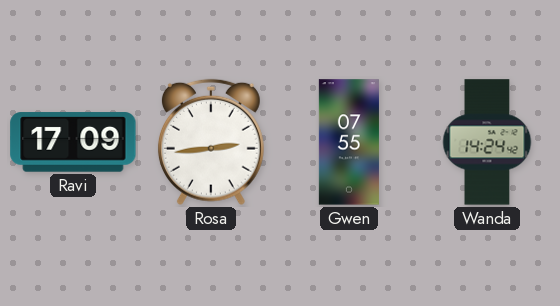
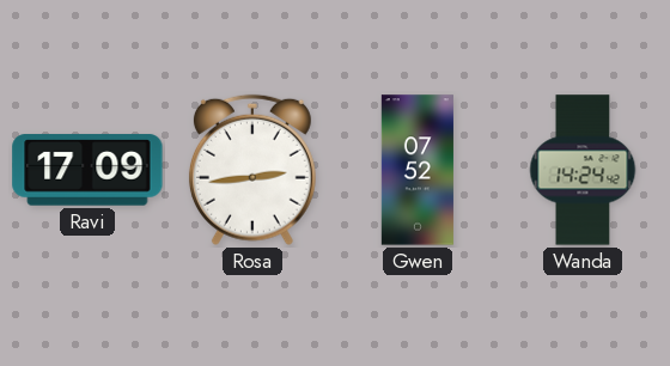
Gwen: 07:55 -> 07:52 (418, 170)
